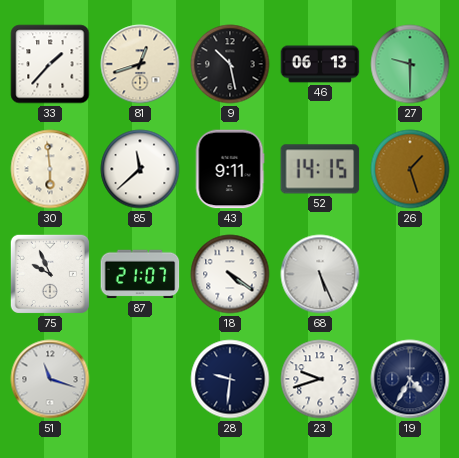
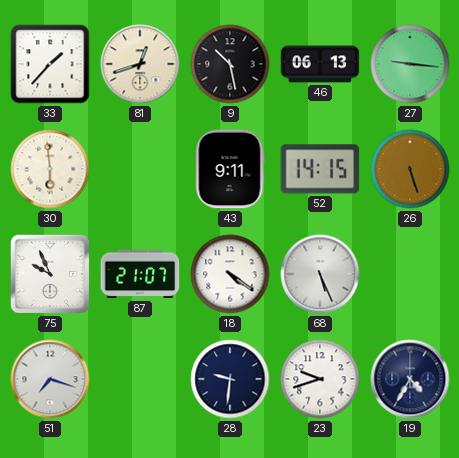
27: 9:30 -> 9:16 (410, 64)
85: 11:38 -> none (140, 169)
26: 1:27 -> 5:27 (410, 169)
51: 11:18 -> 7:18 (50, 379)
